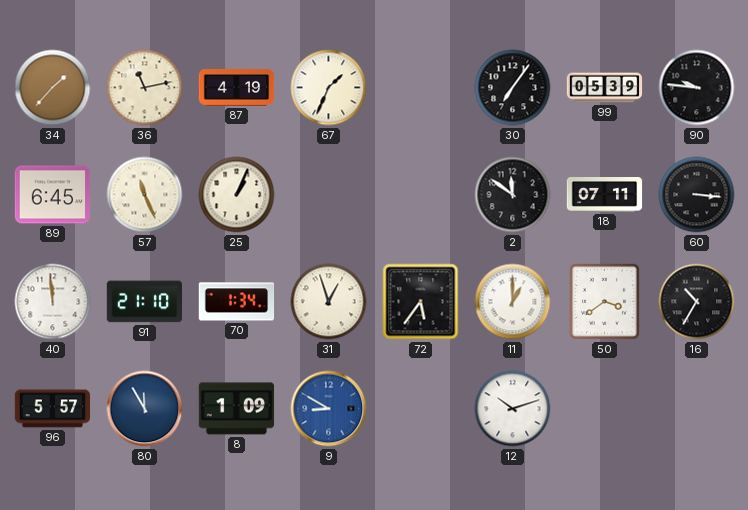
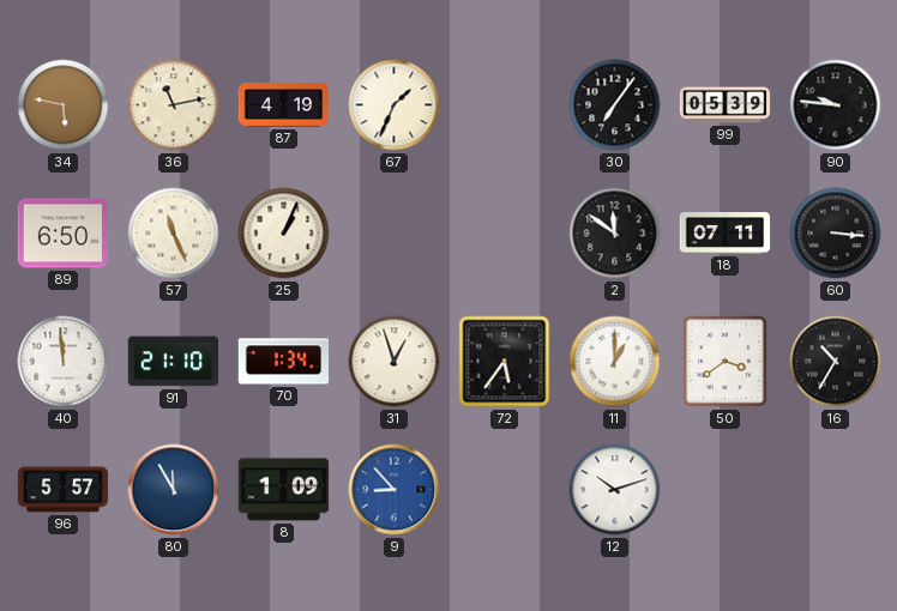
34: 1:37 -> 5:47 (64, 105)
89: 6:45 -> 6:50 (64, 234)
9: 8:50 -> 8:53 (395, 490)
